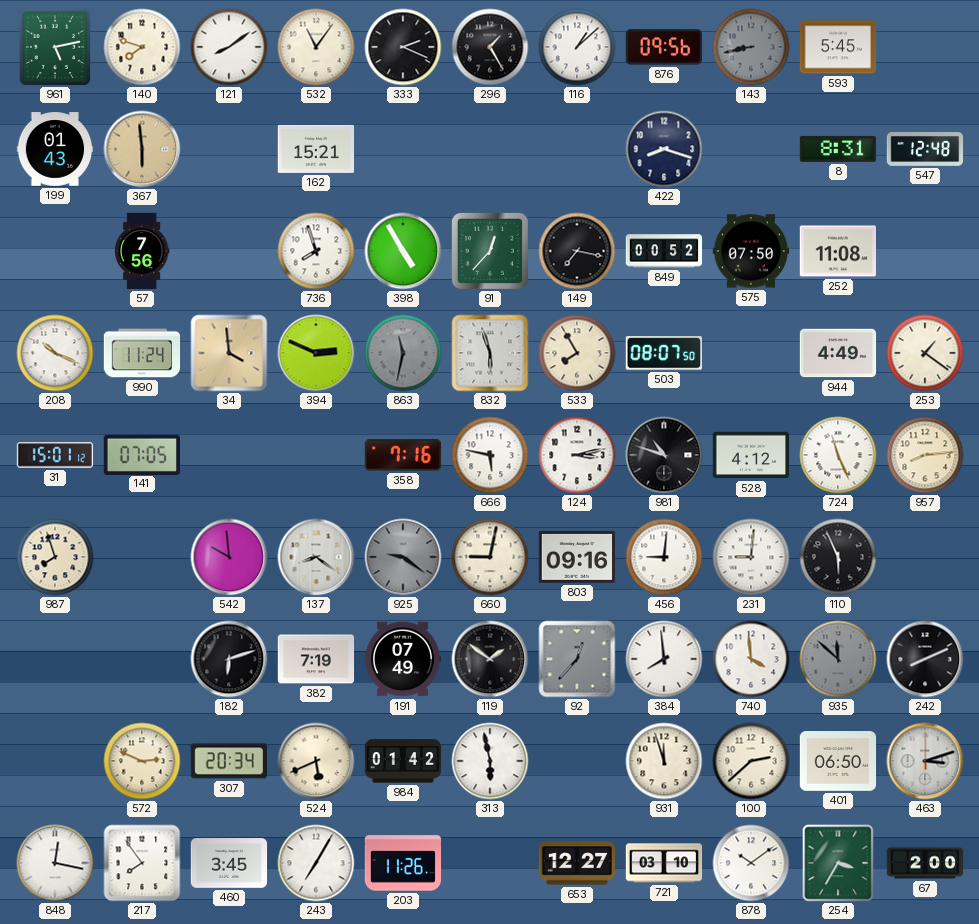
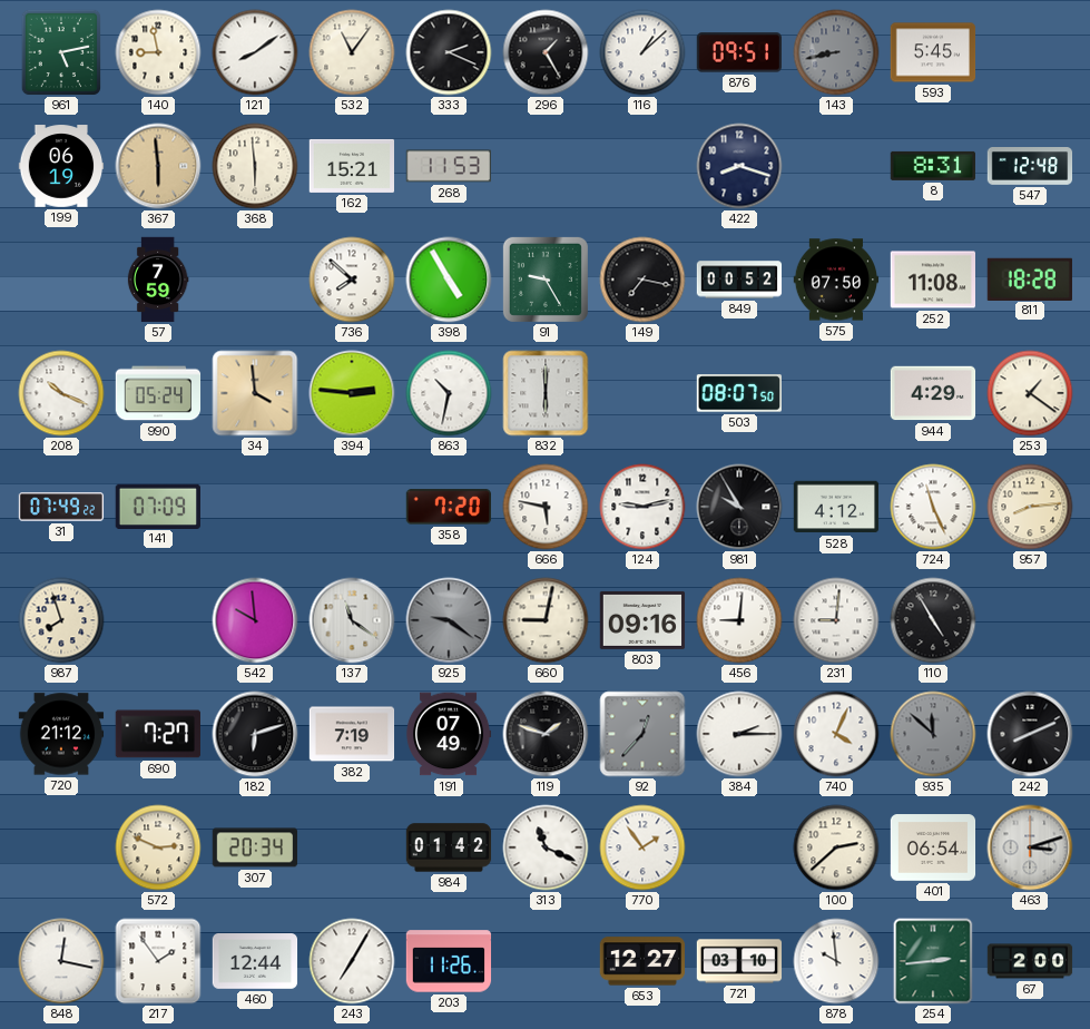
140: 7:48 -> 8:58 (158, 52)
876: 09:56 -> 09:51 (739, 52)
199: 01:43 -> 06:19 (61, 166)
368: none -> 5:59 (255, 166)
268: none -> 11:53 (448, 166)
57: 7:56 -> 7:59 (158, 280)
736: 7:57 -> 7:52 (352, 280)
91: 12:37 -> 9:25 (546, 280)
811: none -> 18:28 (1030, 278)
990: 11:24 -> 05:24 (158, 393)
394: 2:49 -> 2:46 (352, 393)
863: 11:32 -> 10:32 (449, 393)
863 dial: grey -> white (449, 393)
832: 5:57 -> 6:00 (546, 393)
533: 7:55 -> none (577, 353)
944: 4:49 -> 4:29 (933, 393)
31: 15:01 -> 07:49 (61, 507)
141: 07:05 -> 07:09 (157, 506)
358: 7:16 -> 7:20 (448, 507)
124: 3:13 -> 9:13 (642, 507)
981: 10:48 -> 9:55 (739, 507)
137: 8:21 -> 11:21 (352, 620)
110: 5:56 -> 4:55 (933, 620)
720: none -> 21:12 (61, 734)
690: none -> 7:27 (157, 734)
119: 1:51 -> 1:48 (546, 734)
384: 7:59 -> 2:15 (739, 734)
740: 3:59 -> 4:04 (836, 734)
524: 5:41 -> none (316, 761)
313: 5:58 -> 11:19 (546, 847)
770: none -> 1:54 (642, 847)
931: 11:57 -> none (664, 761)
401: 06:50 -> 06:54 (933, 847)
217: 7:54 -> 1:54 (158, 961)
460: 3:45 -> 12:44 (255, 961)
878: 10:09 -> 9:59 (836, 961)
254: 3:35 -> 2:44 (933, 961)
